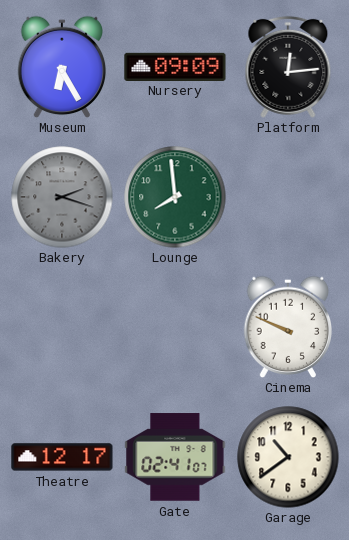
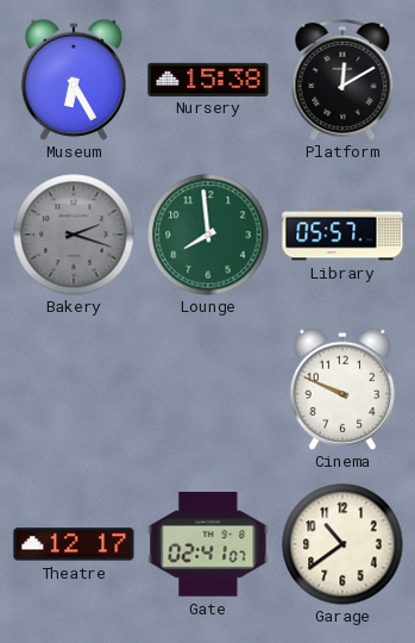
Nursery: 09:09 -> 15:38 (208, 79)
Platform: 12:14 -> 12:10 (342, 80)
Library: none -> 05:57 (342, 235)
